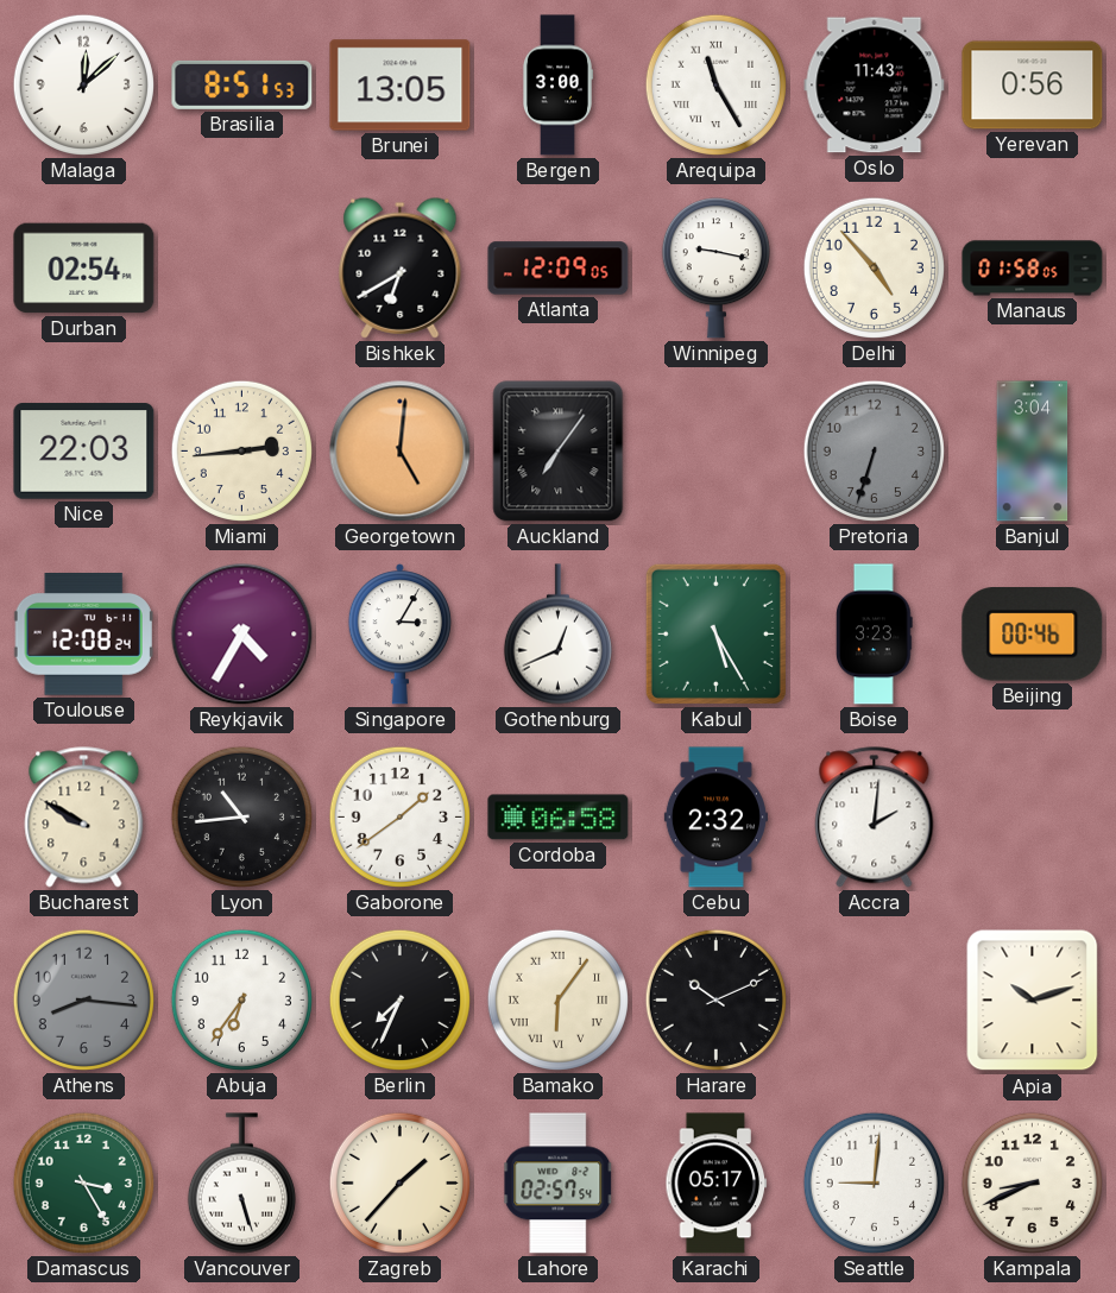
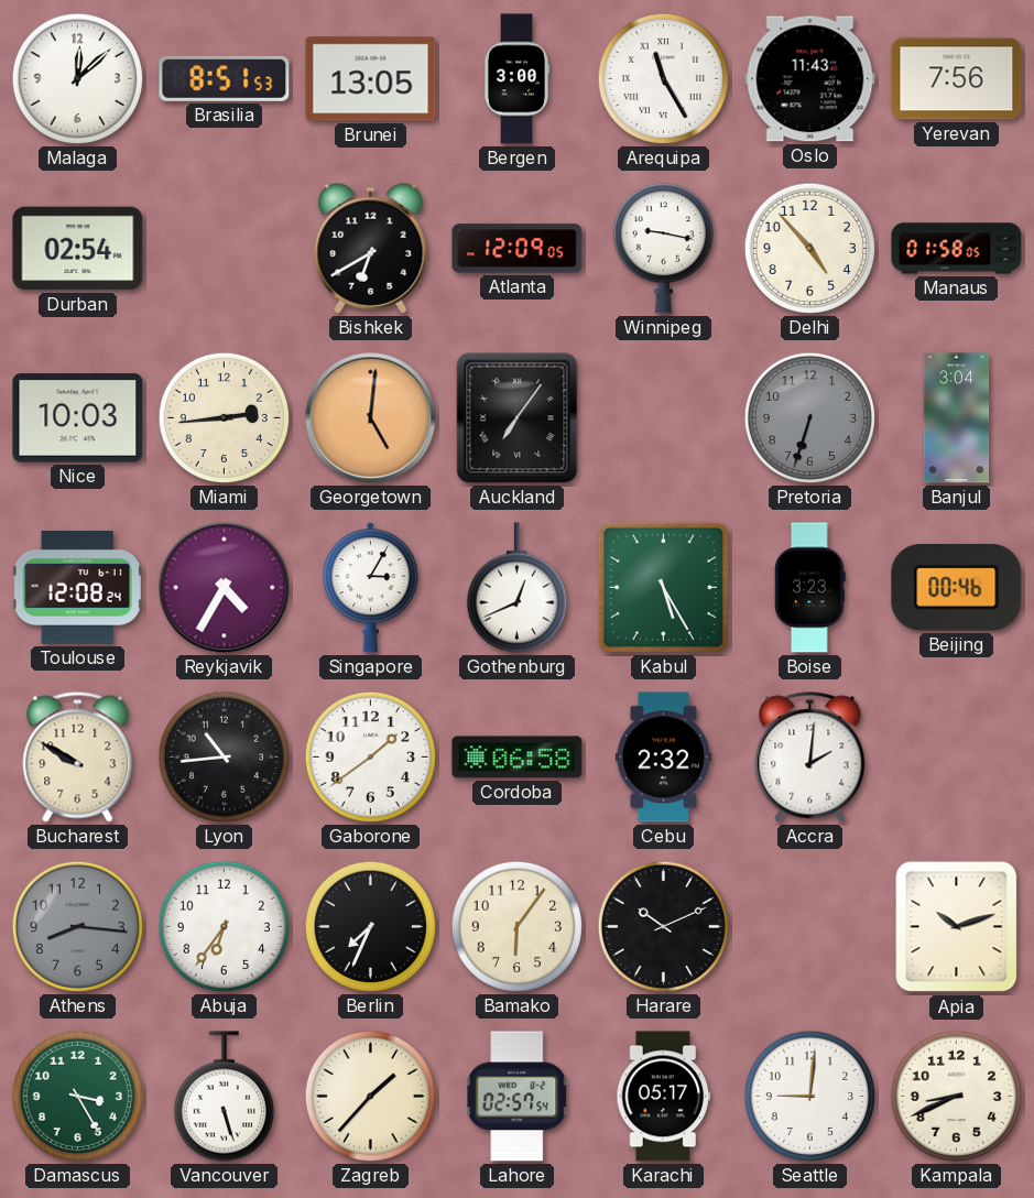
Yerevan: 0:56 -> 7:56 (957, 79)
Nice: 22:03 -> 10:03 (78, 418)
Bamako numerals: Roman -> Arabic (516, 926)
